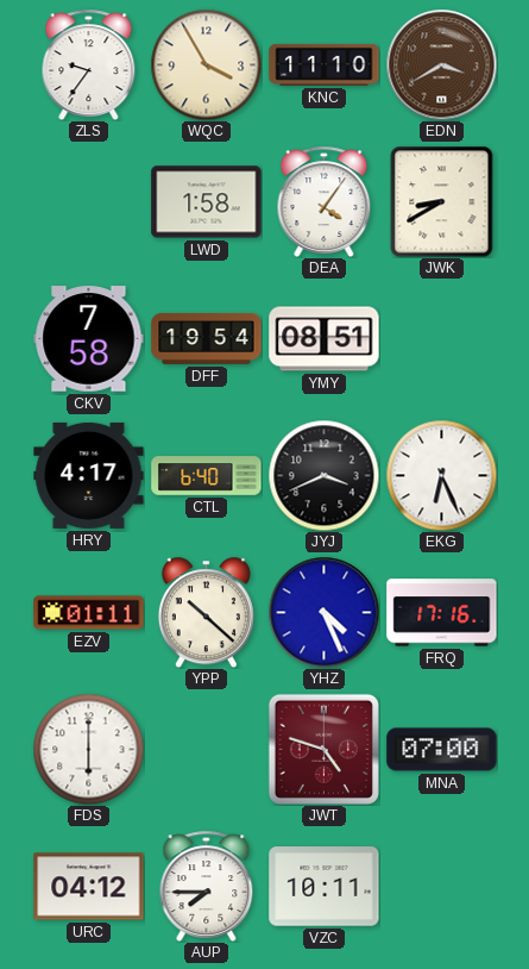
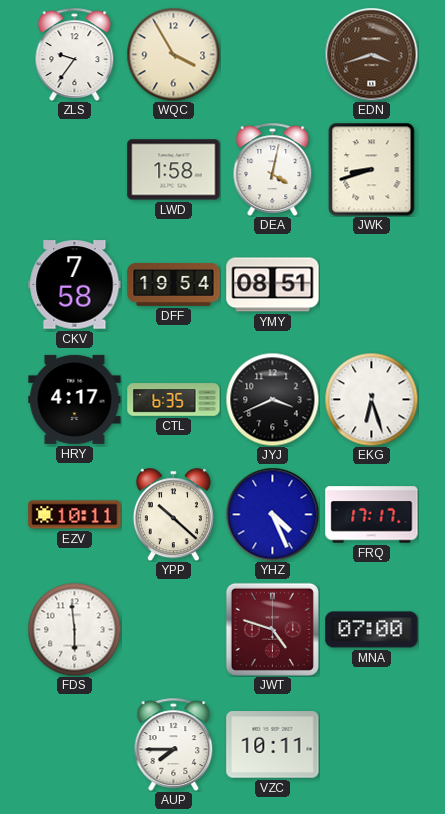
KNC: 11:10 -> none (325, 64)
EDN: 3:40 -> 3:42 (371, 54)
DEA: 4:06 -> 4:02 (273, 169)
JWK: 8:40 -> 8:42 (372, 169)
CTL: 6:40 -> 6:35 (174, 400)
EKG: 6:26 -> 6:27 (371, 399)
EZV: 01:11 -> 10:11 (75, 515)
FRQ: 17:16 -> 17:17 (372, 515)
FDS: 6:00 -> 5:59 (74, 629)
URC: 04:12 -> none (89, 887)
